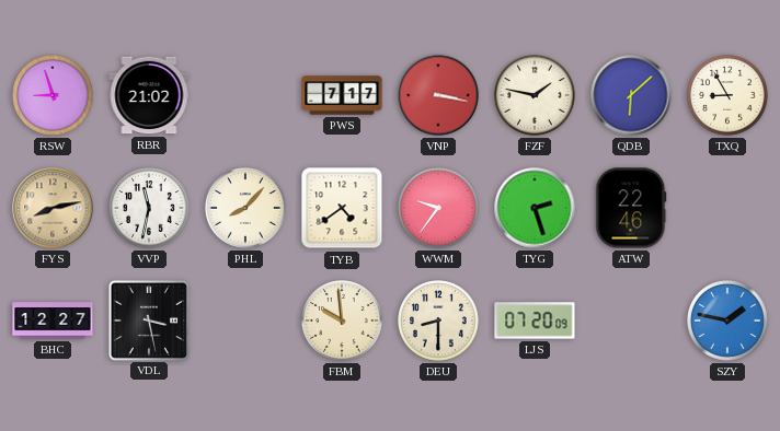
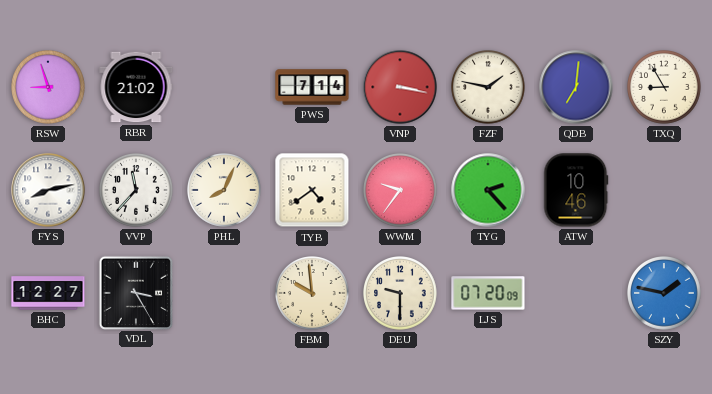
PWS: 7:17 -> 7:14 (312, 87)
QDB: 6:08 -> 7:01 (576, 87)
FYS dial: champagne -> white (48, 190)
VVP: 11:32 -> 11:37 (137, 191)
PHL: 8:07 -> 8:04 (225, 191)
TYG: 2:27 -> 2:23 (488, 190)
ATW: 22:46 -> 10:46 (576, 190)
VDL: 3:28 -> 3:25 (135, 292)
DEU: 8:30 -> 9:30 (401, 294)
